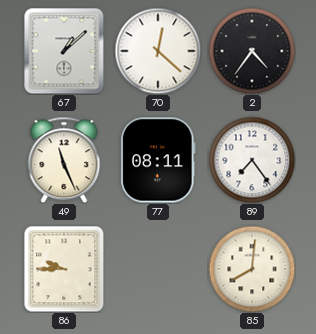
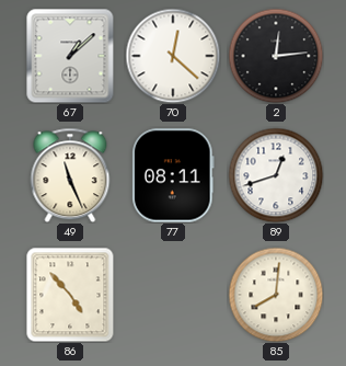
2: 4:36 -> 12:14 (276, 56)
89: 7:24 -> 12:42 (276, 175)
86: 9:45 -> 4:53 (70, 295)
